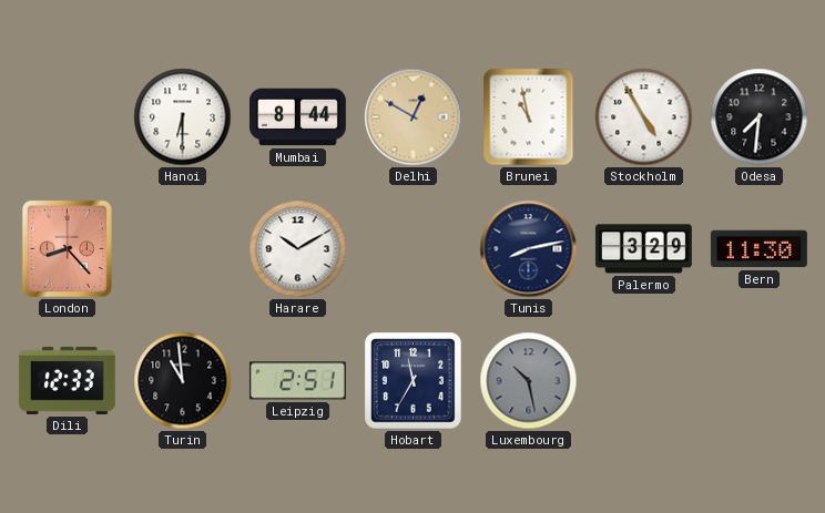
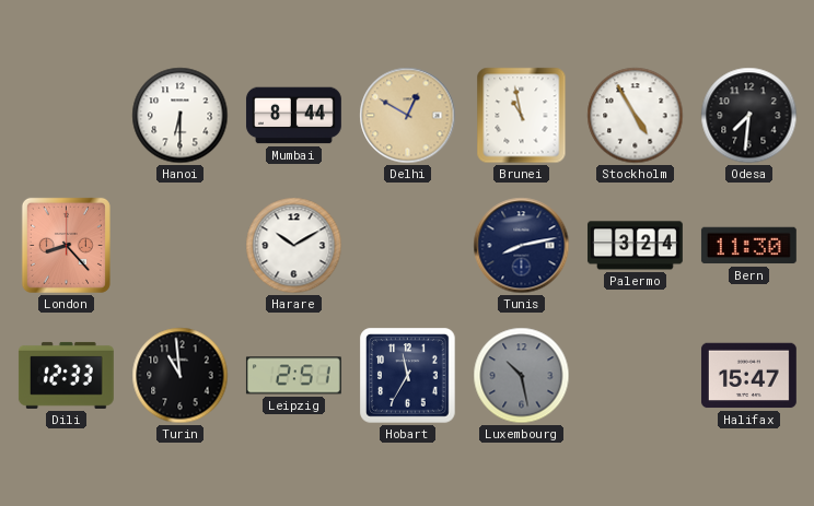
Palermo: 3:29 -> 3:24 (635, 246)
Halifax: none -> 15:47 (748, 376)
